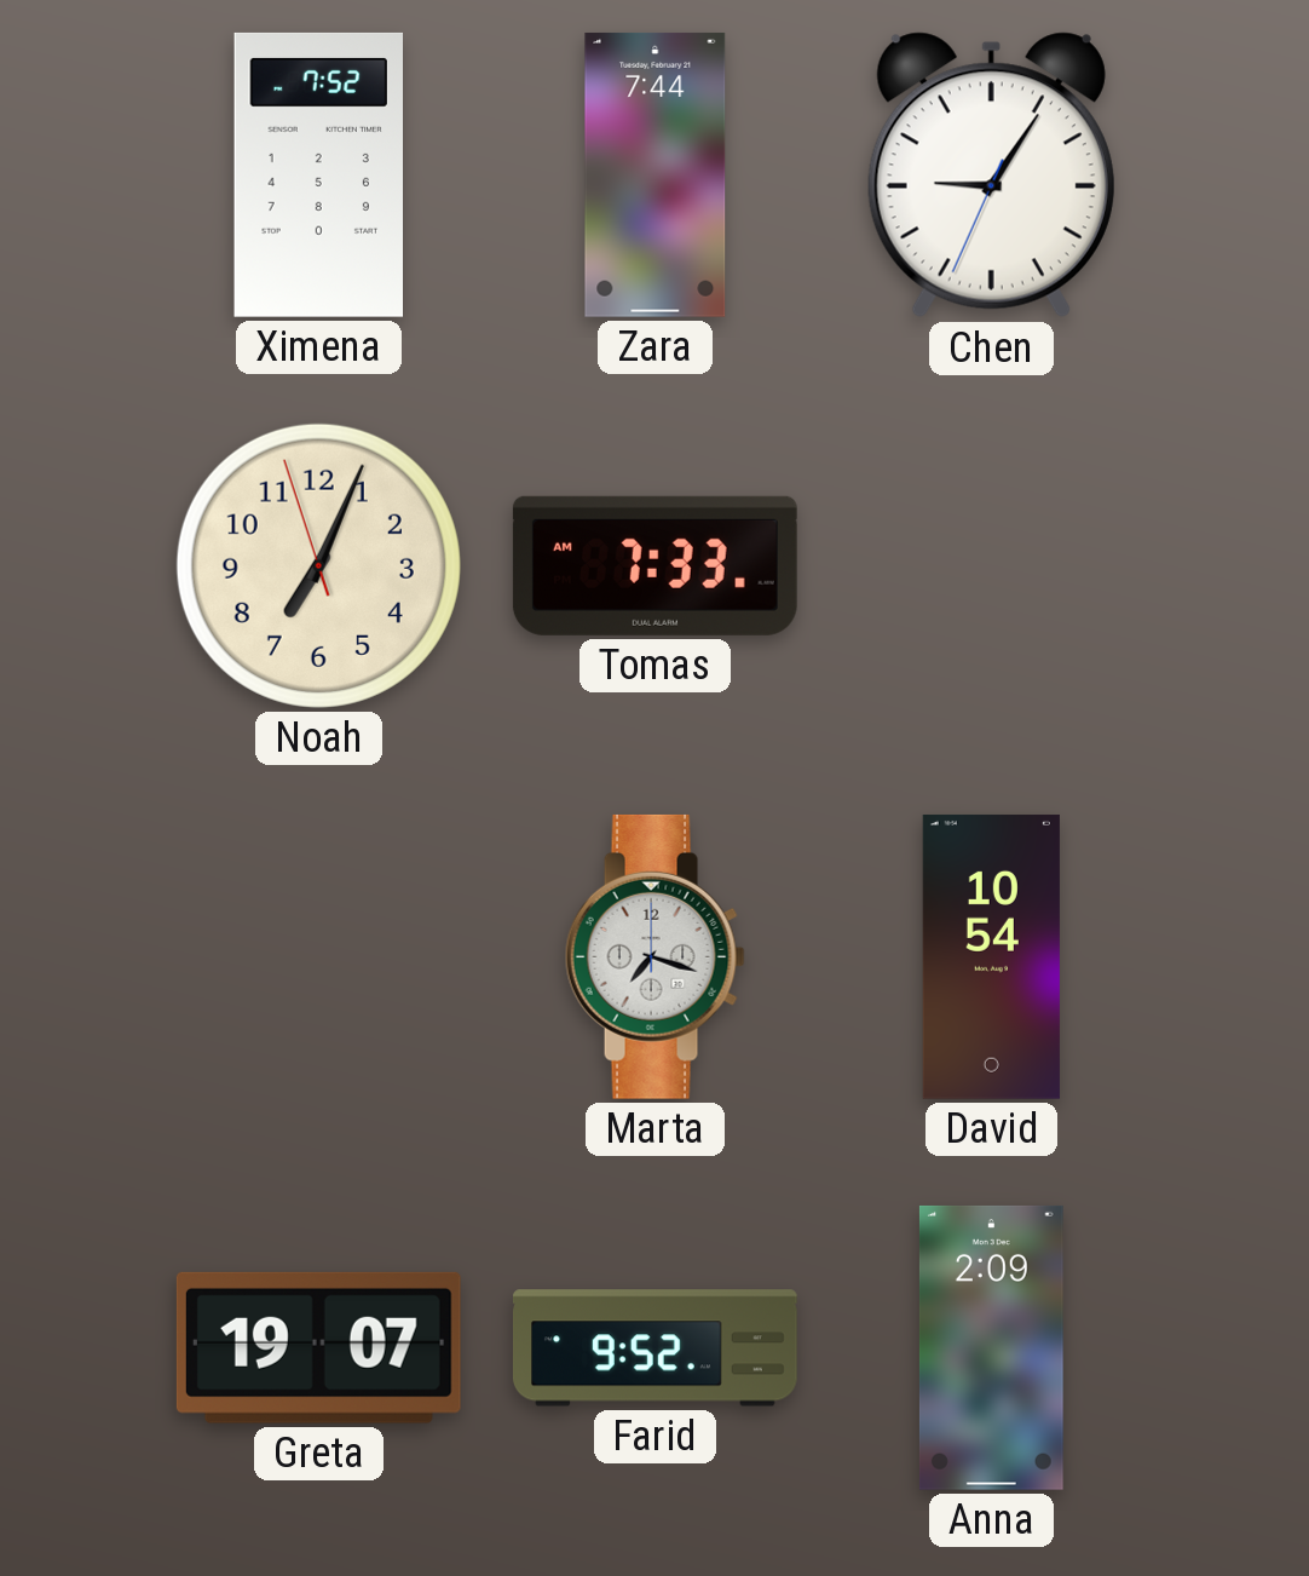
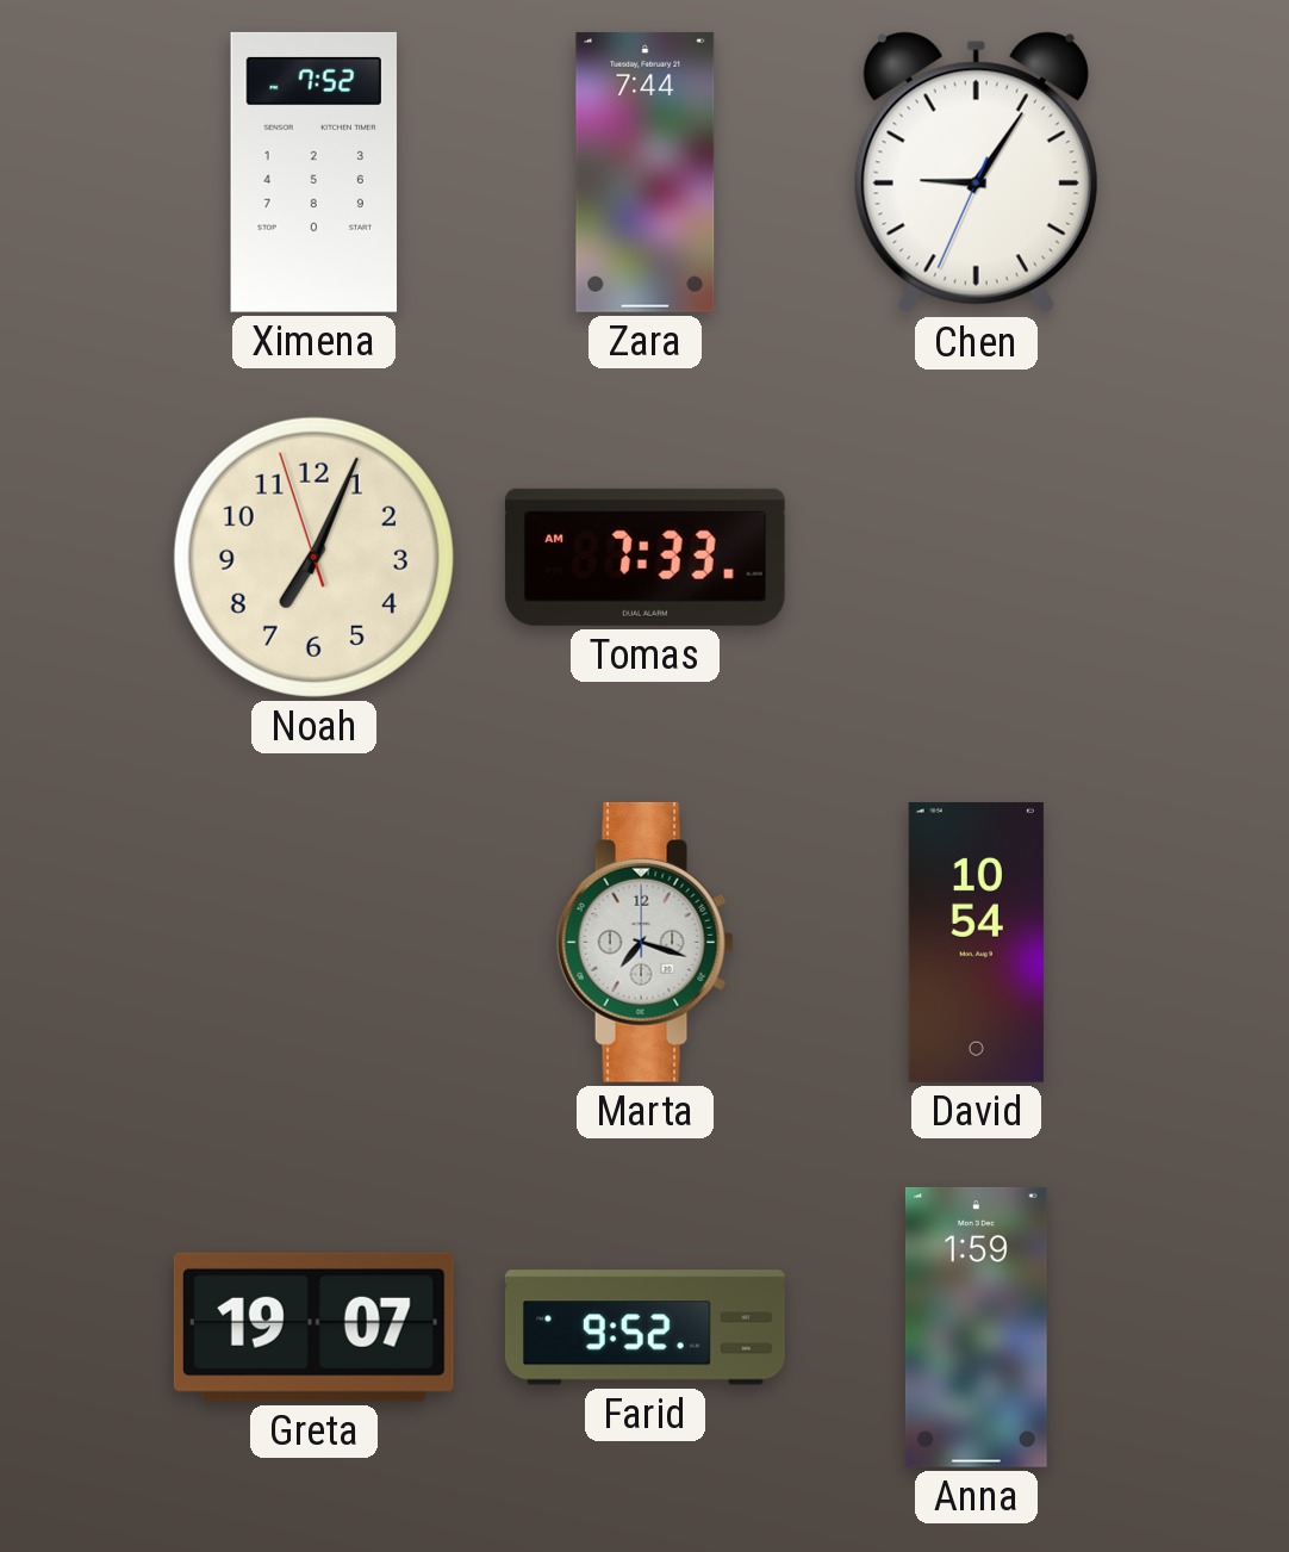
Anna: 2:09 -> 1:59 (976, 1327)
